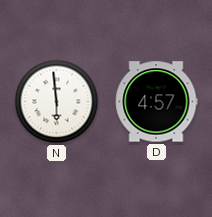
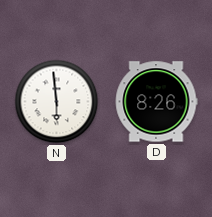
D: 4:57 -> 8:26 (156, 102)
